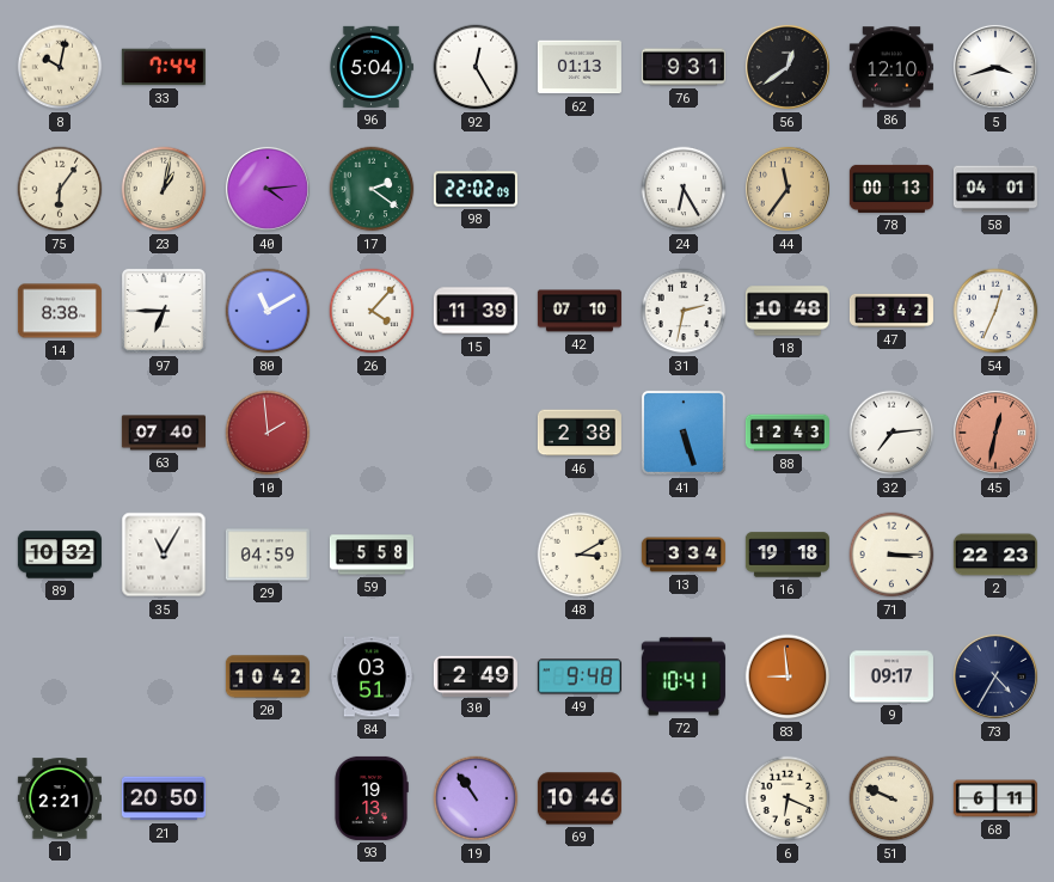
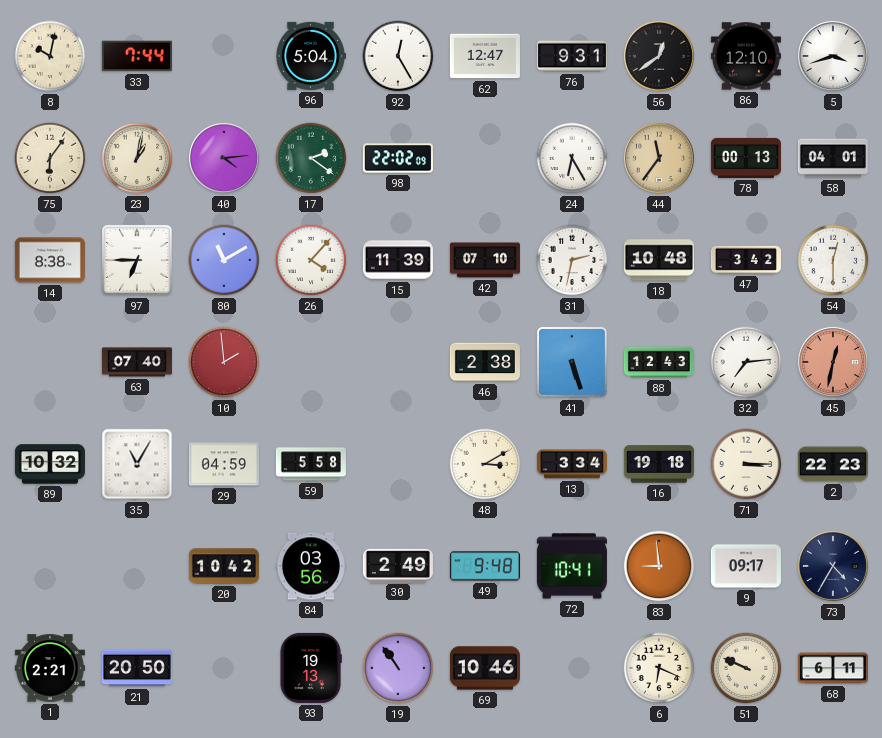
62: 01:13 -> 12:47 (485, 56)
54: 12:34 -> 12:30 (833, 260)
84: 03:51 -> 03:56 (311, 566)
